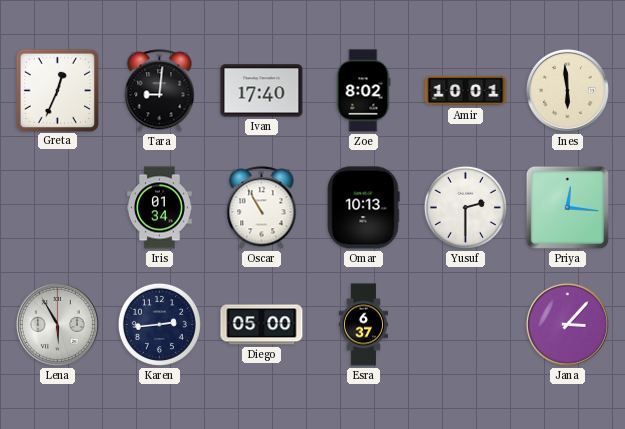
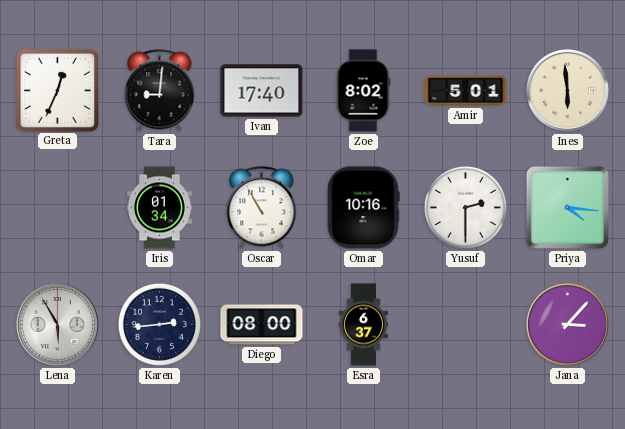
Amir: 10:01 -> 5:01 (466, 91)
Omar: 10:13 -> 10:16 (363, 208)
Priya: 12:16 -> 4:16 (567, 207)
Diego: 05:00 -> 08:00 (262, 325)
